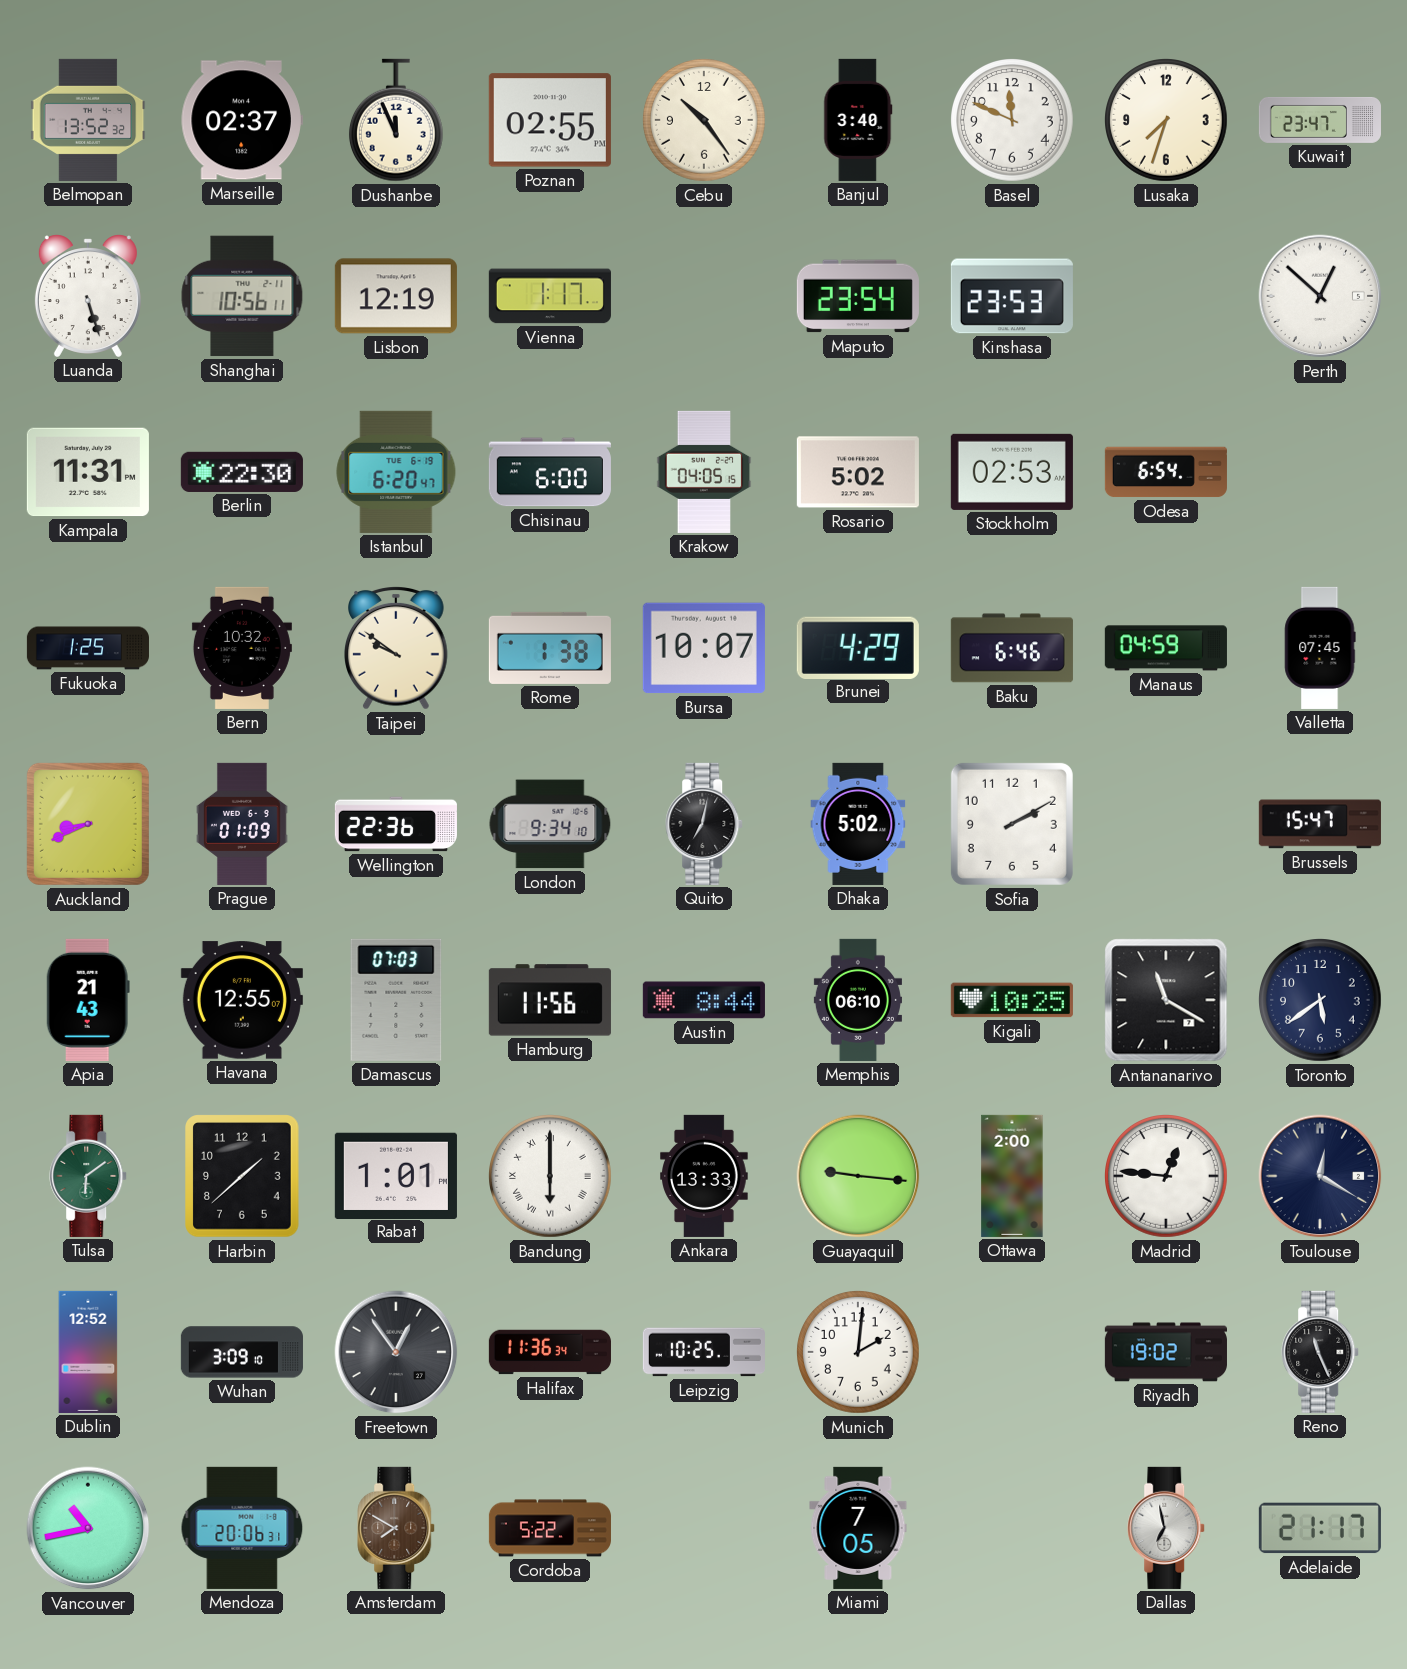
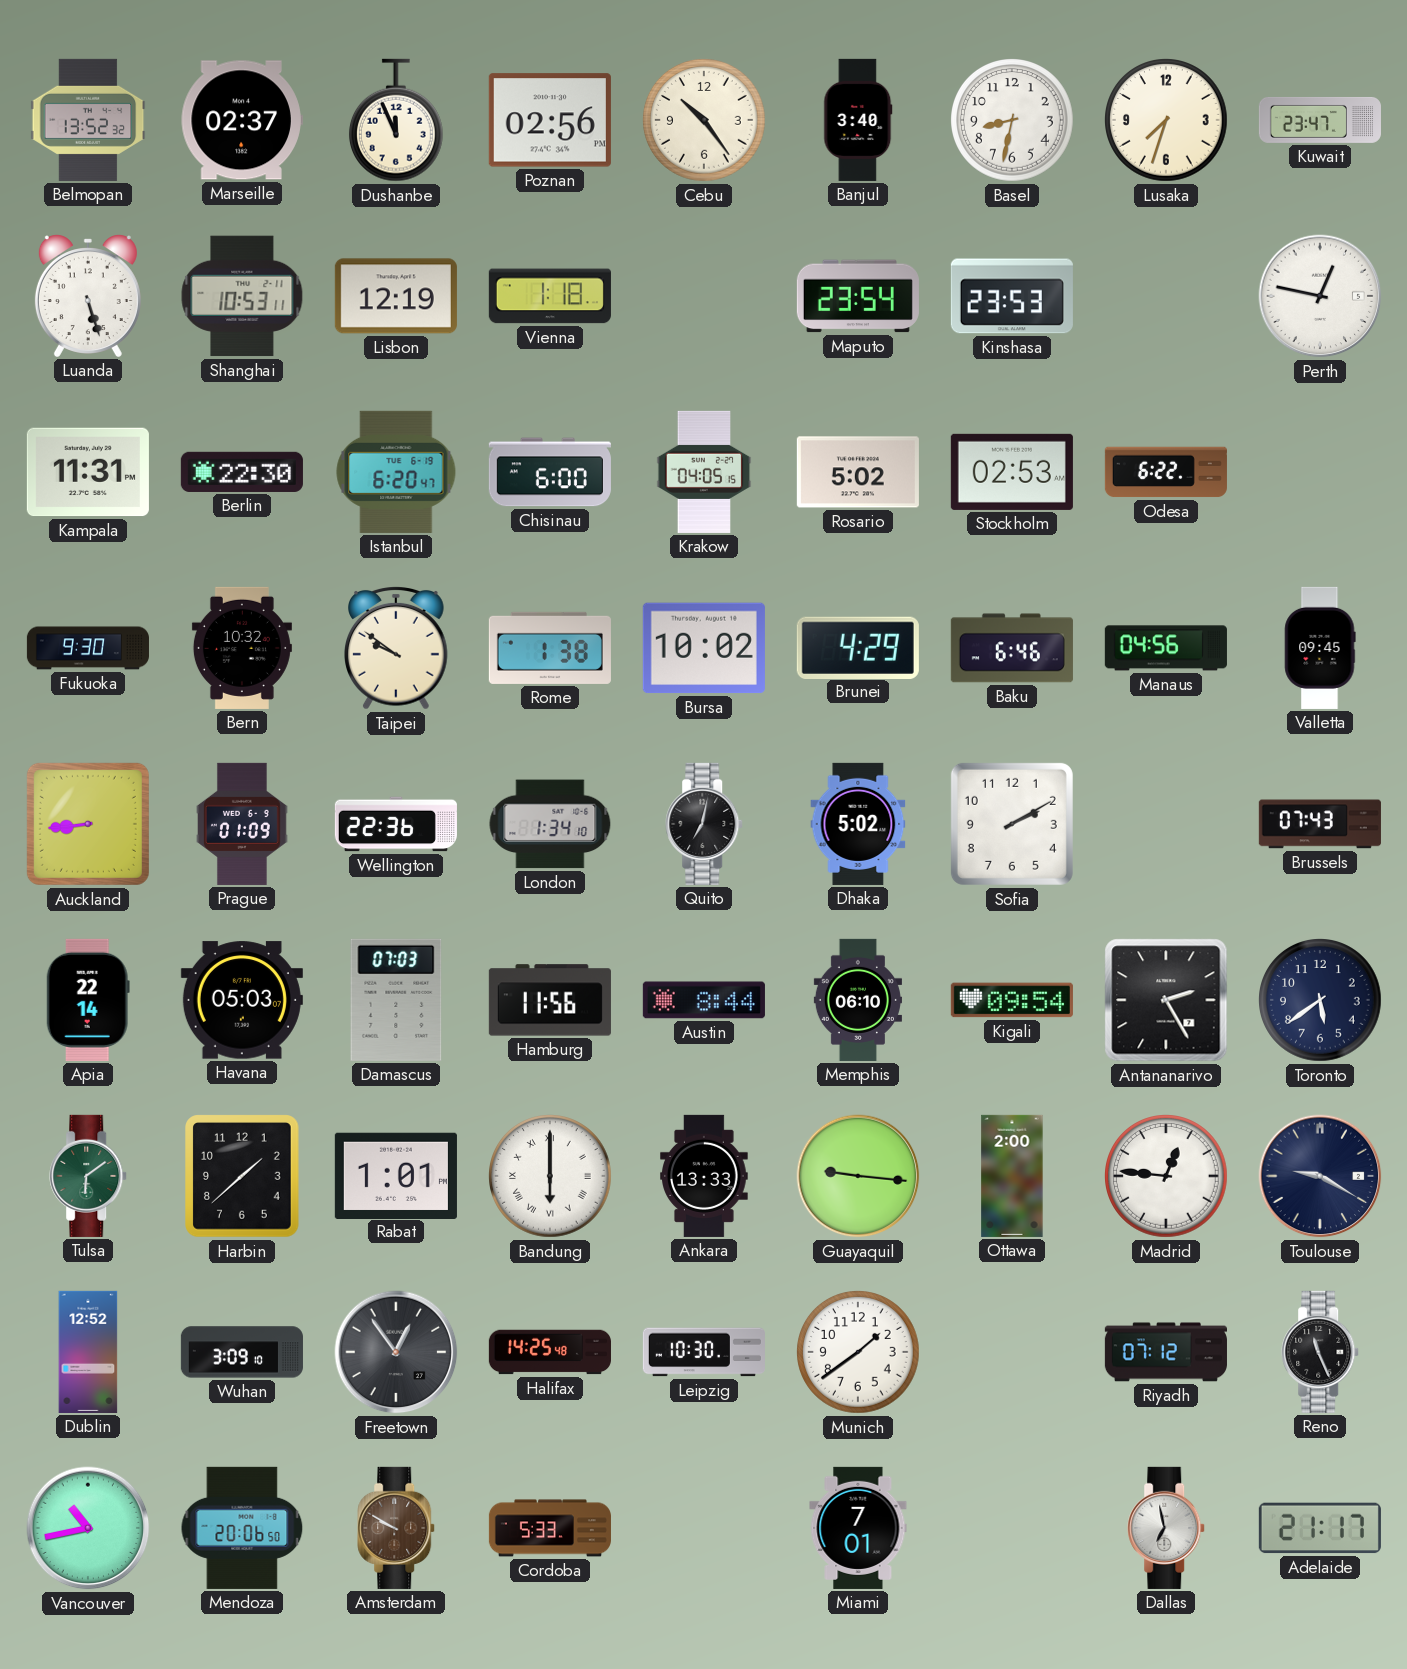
Poznan: 02:55 -> 02:56 (550, 120)
Basel: 11:49 -> 8:32 (1013, 121)
Shanghai: 10:56 -> 10:53 (242, 296)
Vienna: 1:17 -> 1:18 (550, 296)
Perth: 12:52 -> 12:47 (1320, 296)
Odesa: 6:54 -> 6:22 (1166, 472)
Fukuoka: 1:25 -> 9:30 (88, 648)
Bursa: 10:07 -> 10:02 (704, 648)
Manaus: 04:59 -> 04:56 (1166, 648)
Valletta: 07:45 -> 09:45 (1320, 648)
Auckland: 8:41 -> 8:44 (88, 824)
London: 9:34 -> 1:34 (550, 824)
Brussels: 15:47 -> 07:43 (1320, 824)
Apia: 21:43 -> 22:14 (88, 1000)
Havana: 12:55 -> 05:03 (242, 1000)
Kigali: 10:25 -> 09:54 (1012, 1000)
Antananarivo: 11:20 -> 2:25 (1166, 1000)
Toulouse: 12:20 -> 9:20 (1320, 1176)
Halifax: 11:36 -> 14:25 (550, 1352)
Leipzig: 10:25 -> 10:30 (704, 1352)
Munich: 2:01 -> 1:39 (859, 1353)
Riyadh: 19:02 -> 07:12 (1166, 1352)
Mendoza: 20:06:31 -> 20:06:50 (242, 1528)
Amsterdam: 7:50 -> 9:50 (397, 1528)
Cordoba: 5:22 -> 5:33 (550, 1528)
Miami: 7:05 -> 7:01 (858, 1528)
